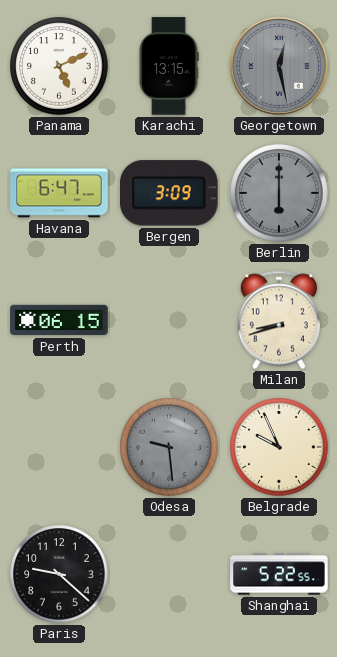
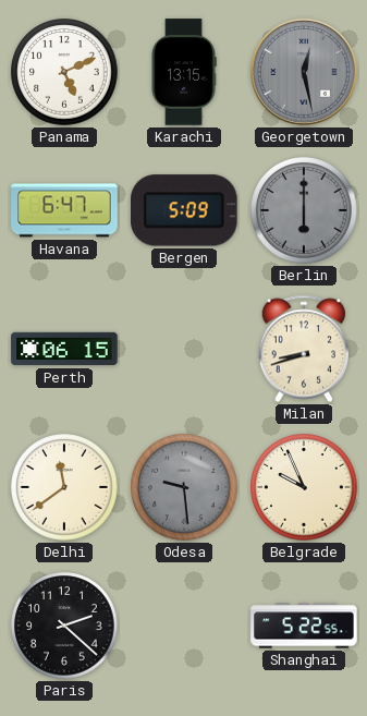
Bergen: 3:09 -> 5:09 (185, 210)
Delhi: none -> 11:39 (64, 487)
Paris: 9:22 -> 2:22 (64, 626)
